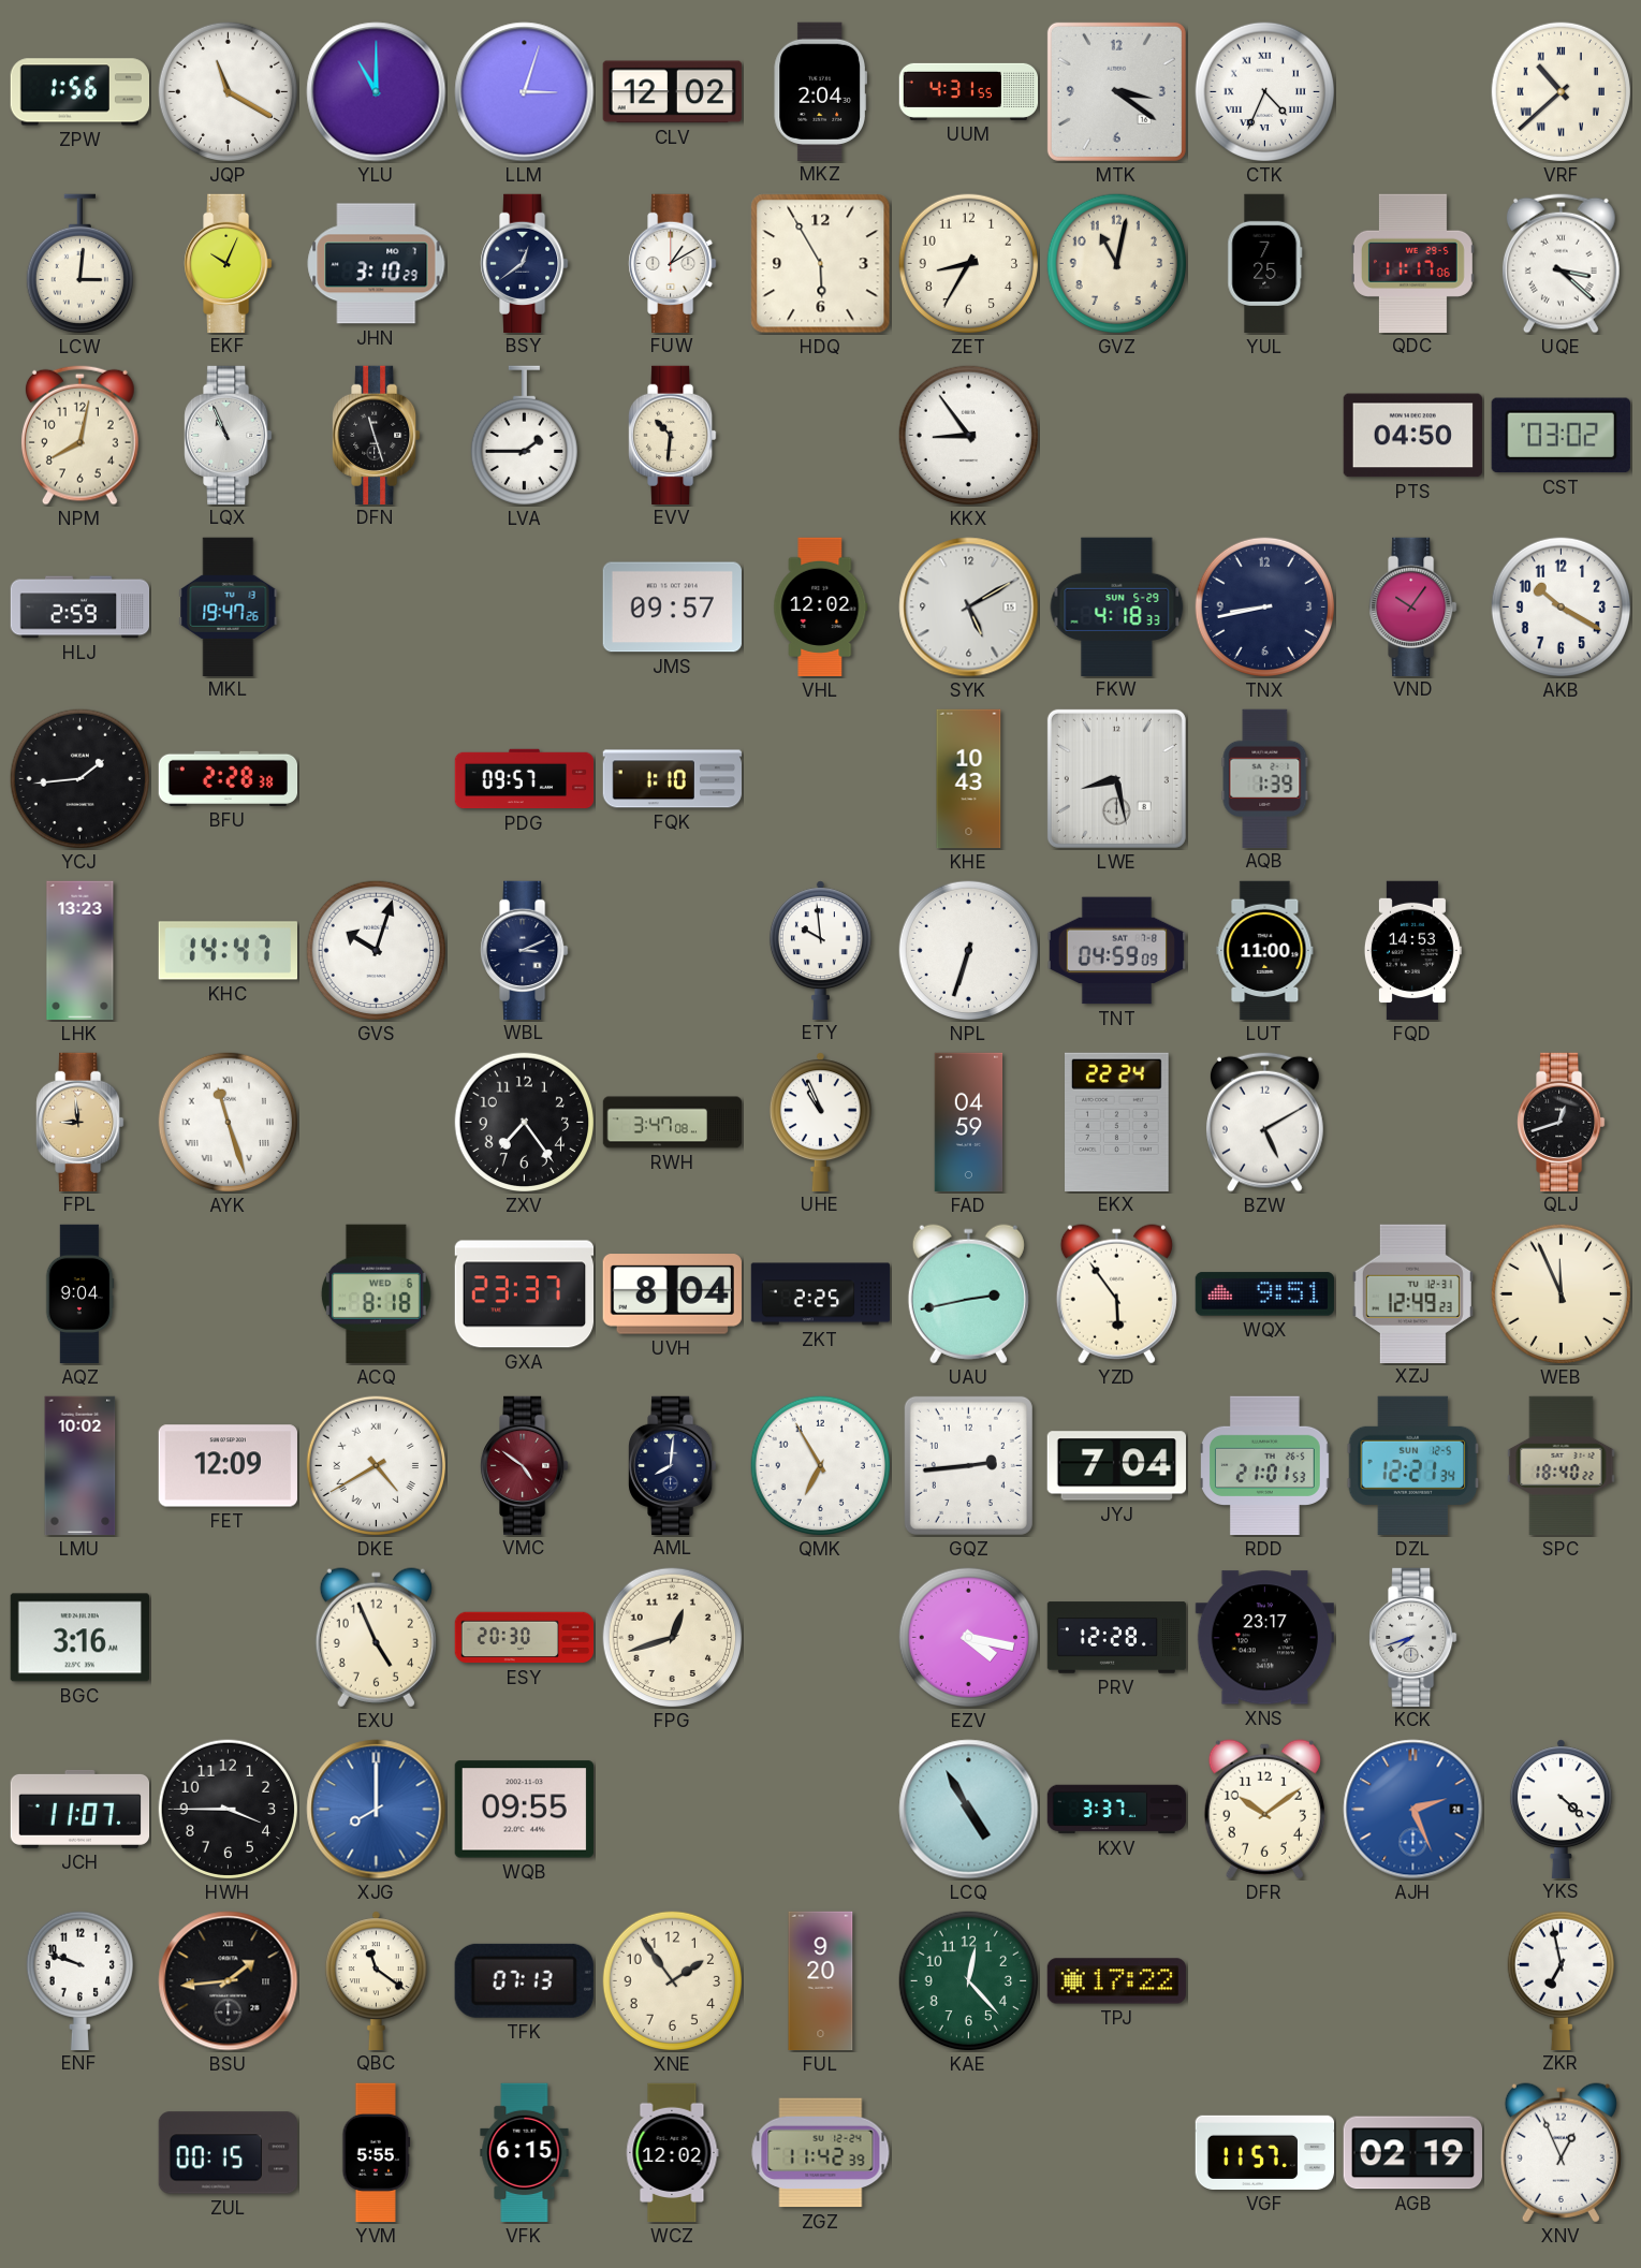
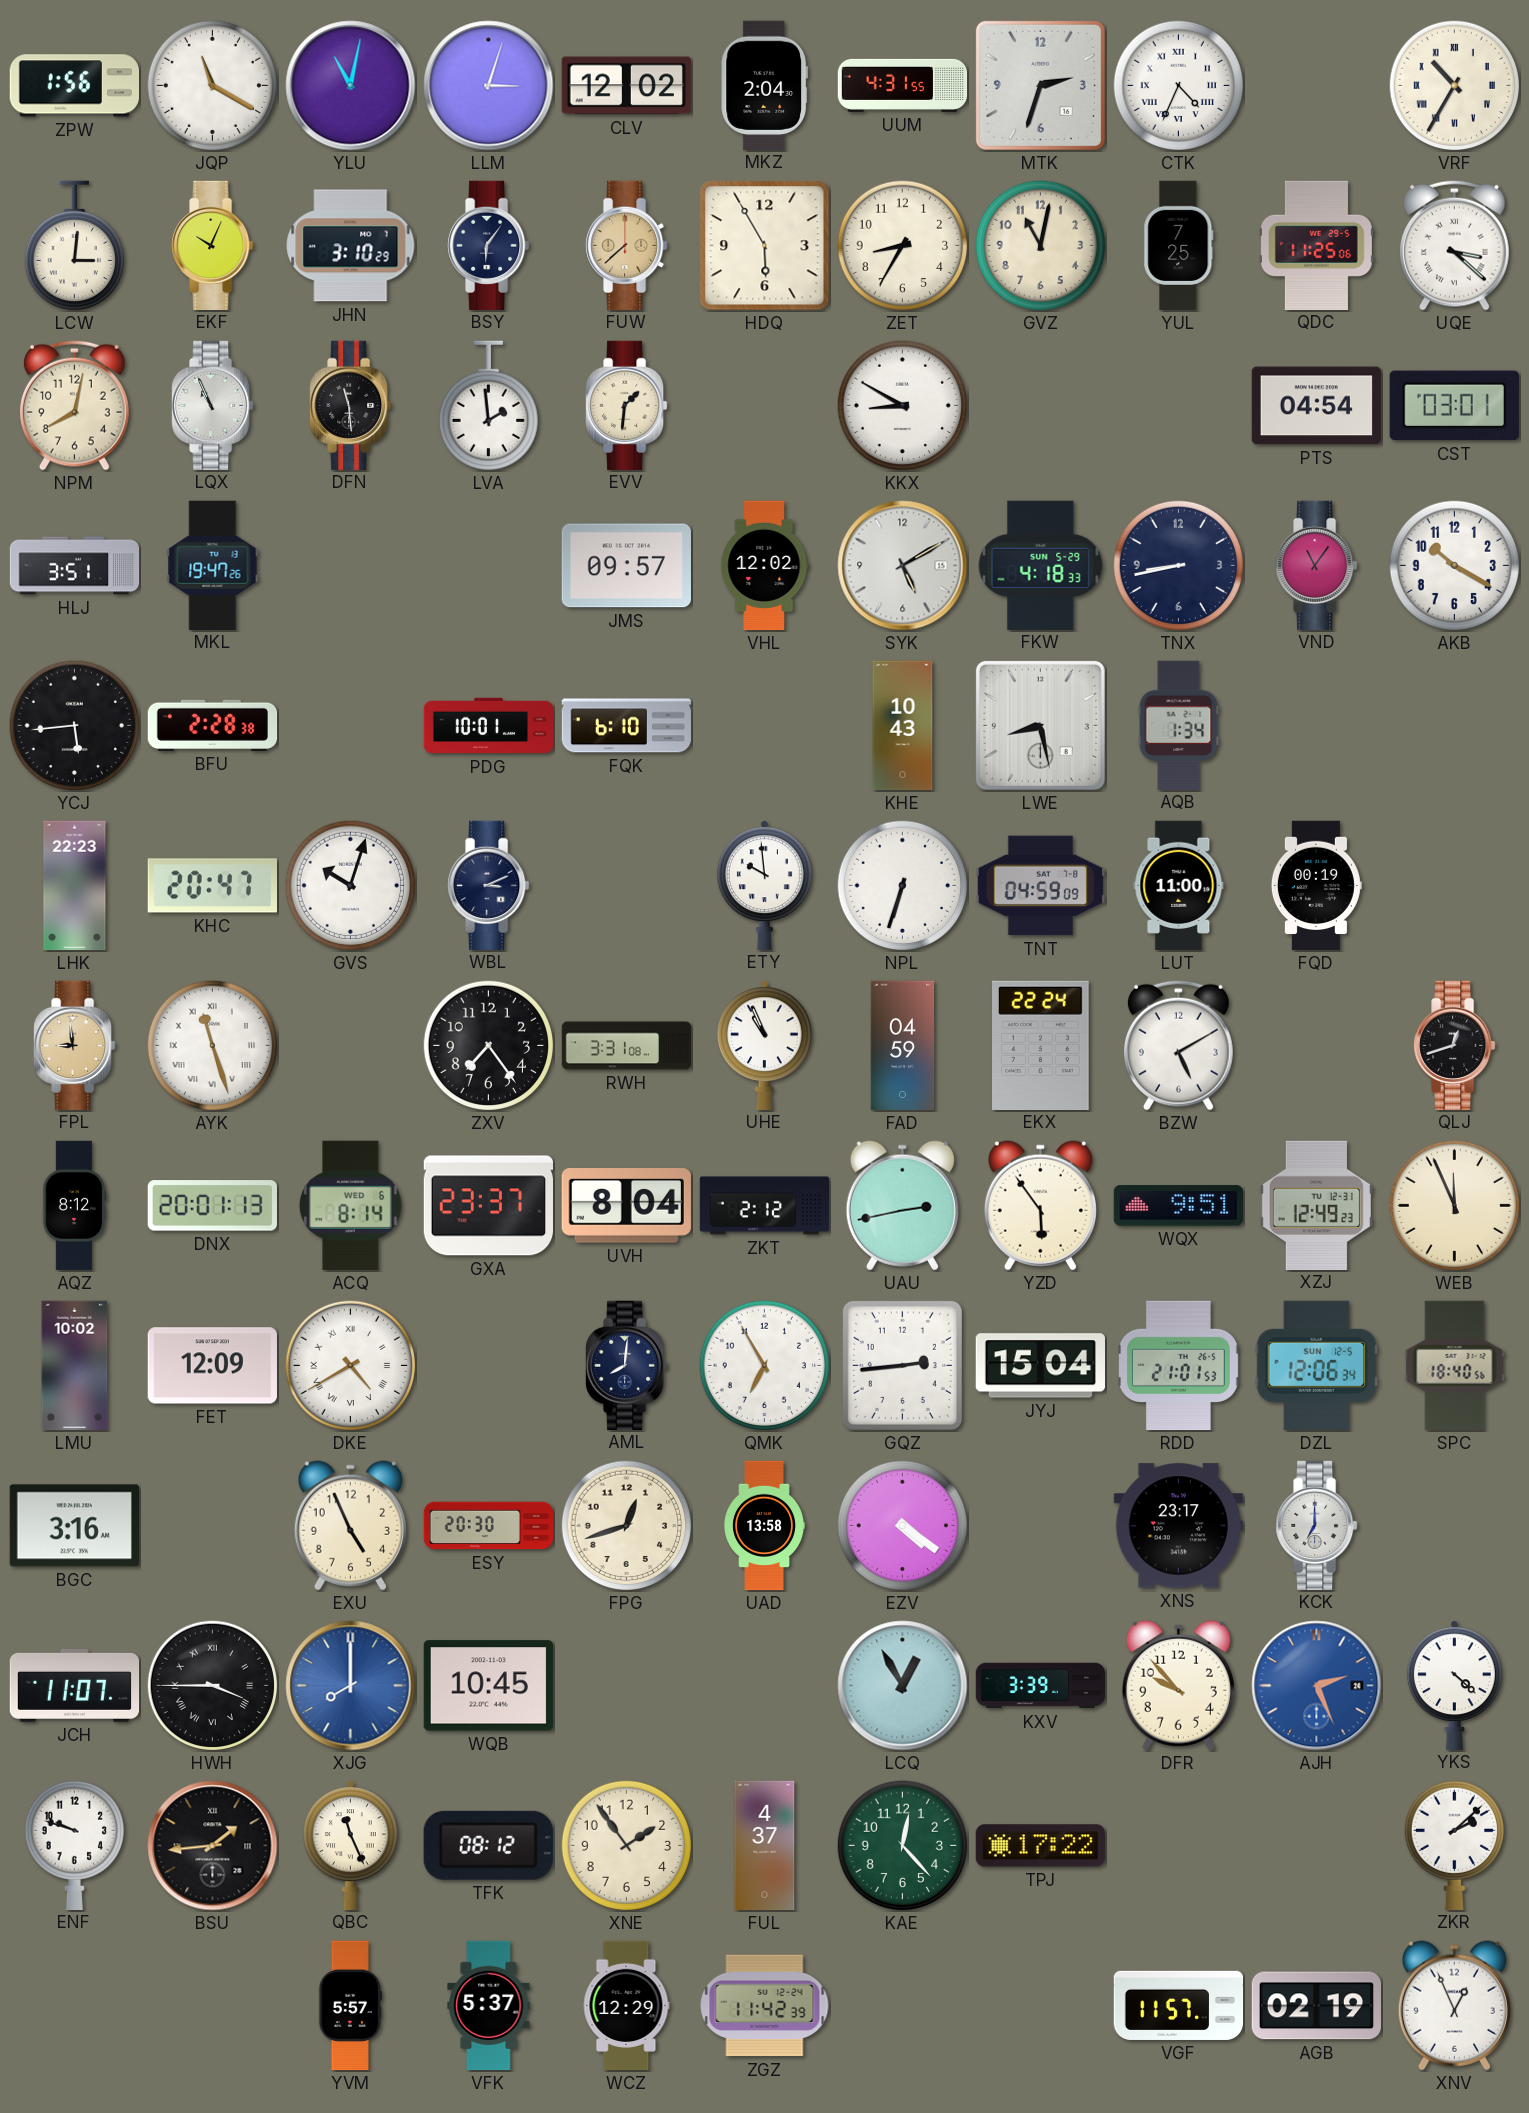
YLU: 11:00 -> 11:02 (351, 86)
MTK: 3:21 -> 2:33 (1040, 85)
VRF: 10:38 -> 10:35 (1455, 86)
BSY: 12:39 -> 6:06 (489, 245)
FUW: 1:10 -> 7:38 (627, 245)
FUW dial: white -> champagne (627, 245)
QDC: 11:17 -> 11:25 (1316, 245)
DFN: 11:27 -> 11:29 (351, 405)
LVA: 1:45 -> 1:59 (488, 406)
EVV: 10:31 -> 1:31 (627, 405)
KKX: 8:54 -> 8:50 (903, 406)
PTS: 04:50 -> 04:54 (1316, 406)
CST: 03:02 -> 03:01 (1454, 406)
HLJ: 2:59 -> 3:51 (75, 566)
VND: 10:06 -> 11:06 (1317, 565)
YCJ: 1:44 -> 5:44 (75, 726)
PDG: 09:57 -> 10:01 (489, 726)
FQK: 1:10 -> 6:10 (627, 726)
AQB: 1:39 -> 1:34 (1179, 725)
LHK: 13:23 -> 22:23 (75, 886)
KHC: 14:47 -> 20:47 (212, 886)
FQD: 14:53 -> 00:19 (1316, 886)
RWH: 3:47 -> 3:31 (627, 1046)
AQZ: 9:04 -> 8:12 (74, 1206)
DNX: none -> 20:01 (212, 1206)
ACQ: 8:18 -> 8:14 (350, 1205)
ZKT: 2:25 -> 2:12 (765, 1206)
VMC: 4:51 -> none (525, 1465)
JYJ: 7:04 -> 15:04 (1040, 1366)
DZL: 12:21 -> 12:06 (1317, 1365)
SPC: 18:40:22 -> 18:40:56 (1455, 1366)
UAD: none -> 13:58 (764, 1526)
EZV: 4:17 -> 4:21 (903, 1526)
PRV: 12:28 -> none (1117, 1638)
KCK: 7:42 -> 7:00 (1317, 1525)
HWH numerals: Arabic -> Roman (213, 1686)
WQB: 09:55 -> 10:45 (488, 1686)
LCQ: 4:55 -> 12:55 (903, 1686)
KXV: 3:37 -> 3:39 (1041, 1686)
DFR: 10:09 -> 9:53 (1178, 1686)
QBC: 11:21 -> 11:26 (350, 1845)
TFK: 07:13 -> 08:12 (488, 1845)
FUL: 9:20 -> 4:37 (765, 1846)
ZKR: 6:58 -> 2:08 (1454, 1845)
ZUL: 00:15 -> none (228, 2153)
YVM: 5:55 -> 5:57 (351, 2006)
VFK: 6:15 -> 5:37 (489, 2006)
WCZ: 12:02 -> 12:29 (626, 2006)
